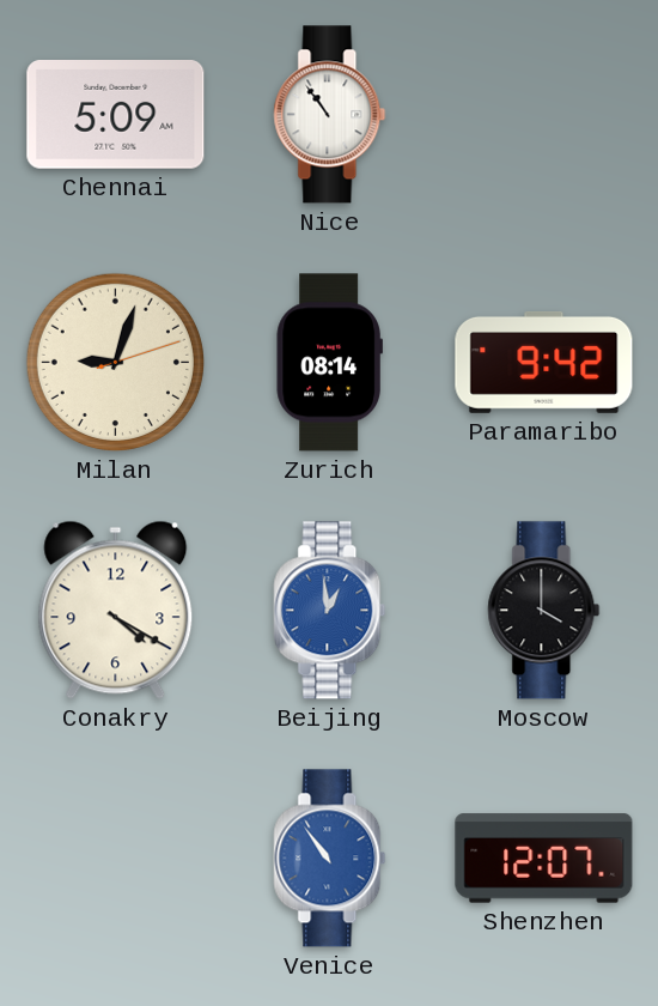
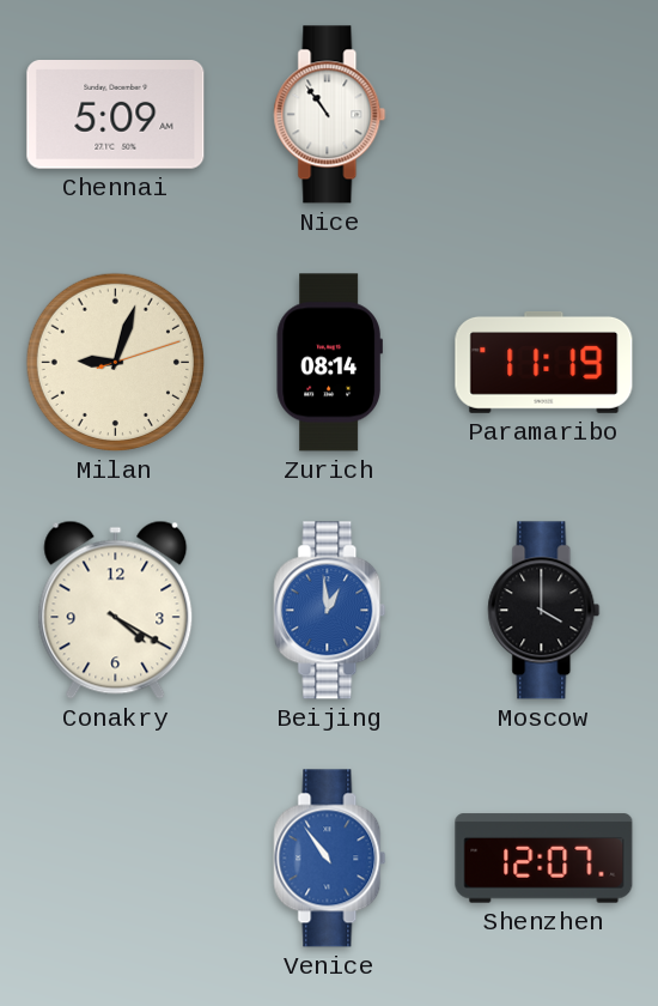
Paramaribo: 9:42 -> 11:19 (544, 362)
